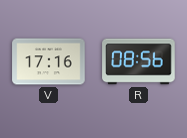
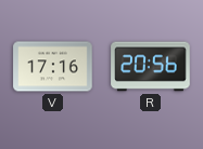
R: 08:56 -> 20:56 (151, 67)
